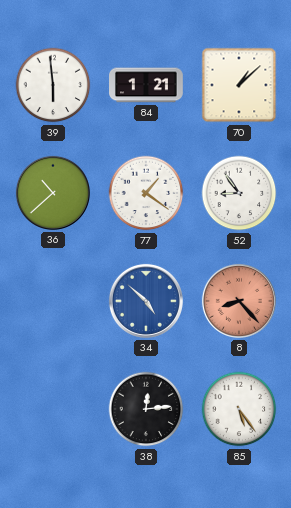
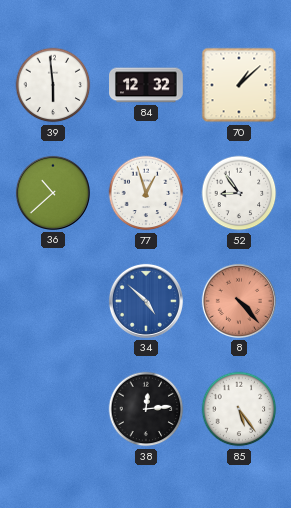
84: 1:21 -> 12:32 (146, 85)
77: 1:21 -> 12:57 (146, 193)
8: 8:23 -> 4:23 (239, 301)
